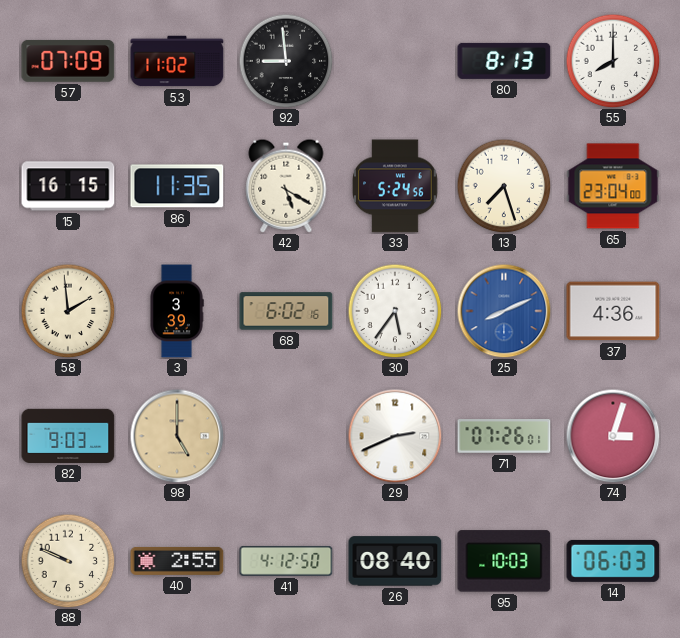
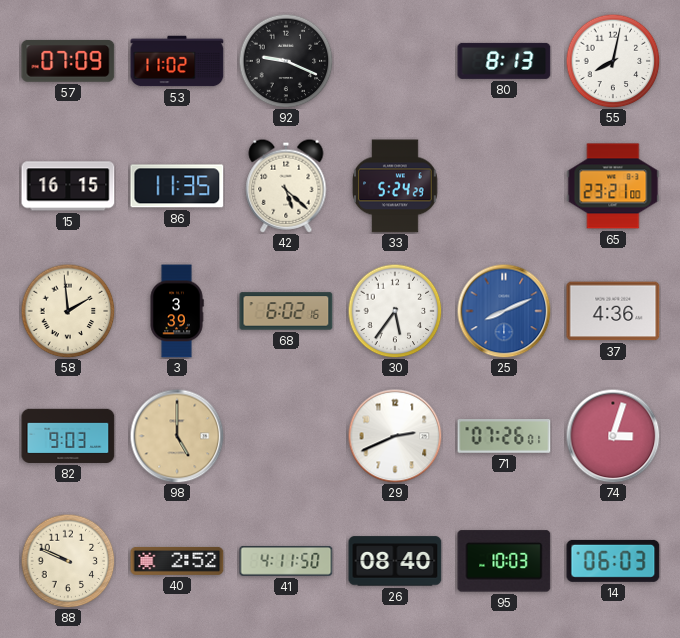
92: 8:59 -> 9:19 (286, 61)
55: 8:00 -> 8:02 (613, 61)
42: 5:20 -> 5:22 (286, 186)
33: 5:24:56 -> 5:24:29 (395, 186)
13: 7:27 -> none (504, 186)
65: 23:04 -> 23:21 (613, 186)
40: 2:55 -> 2:52 (177, 561)
41: 4:12 -> 4:11 (286, 561)
